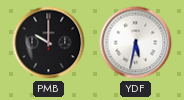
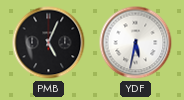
PMB: 10:00 -> 5:04 (49, 43)
